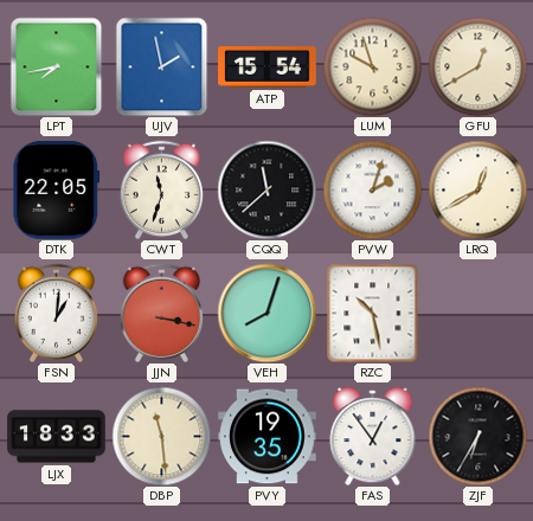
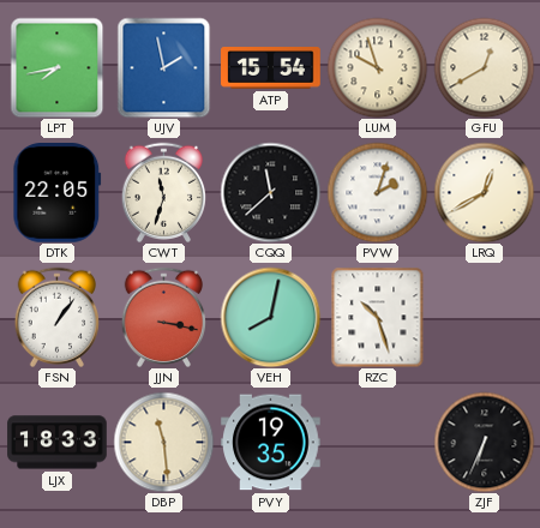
FSN: 1:01 -> 1:06 (58, 317)
VEH: 8:03 -> 8:02 (270, 317)
RZC: 10:28 -> 10:27 (378, 317)
FAS: 12:54 -> none (373, 437)
ZJF: 6:35 -> 6:34 (484, 442)
